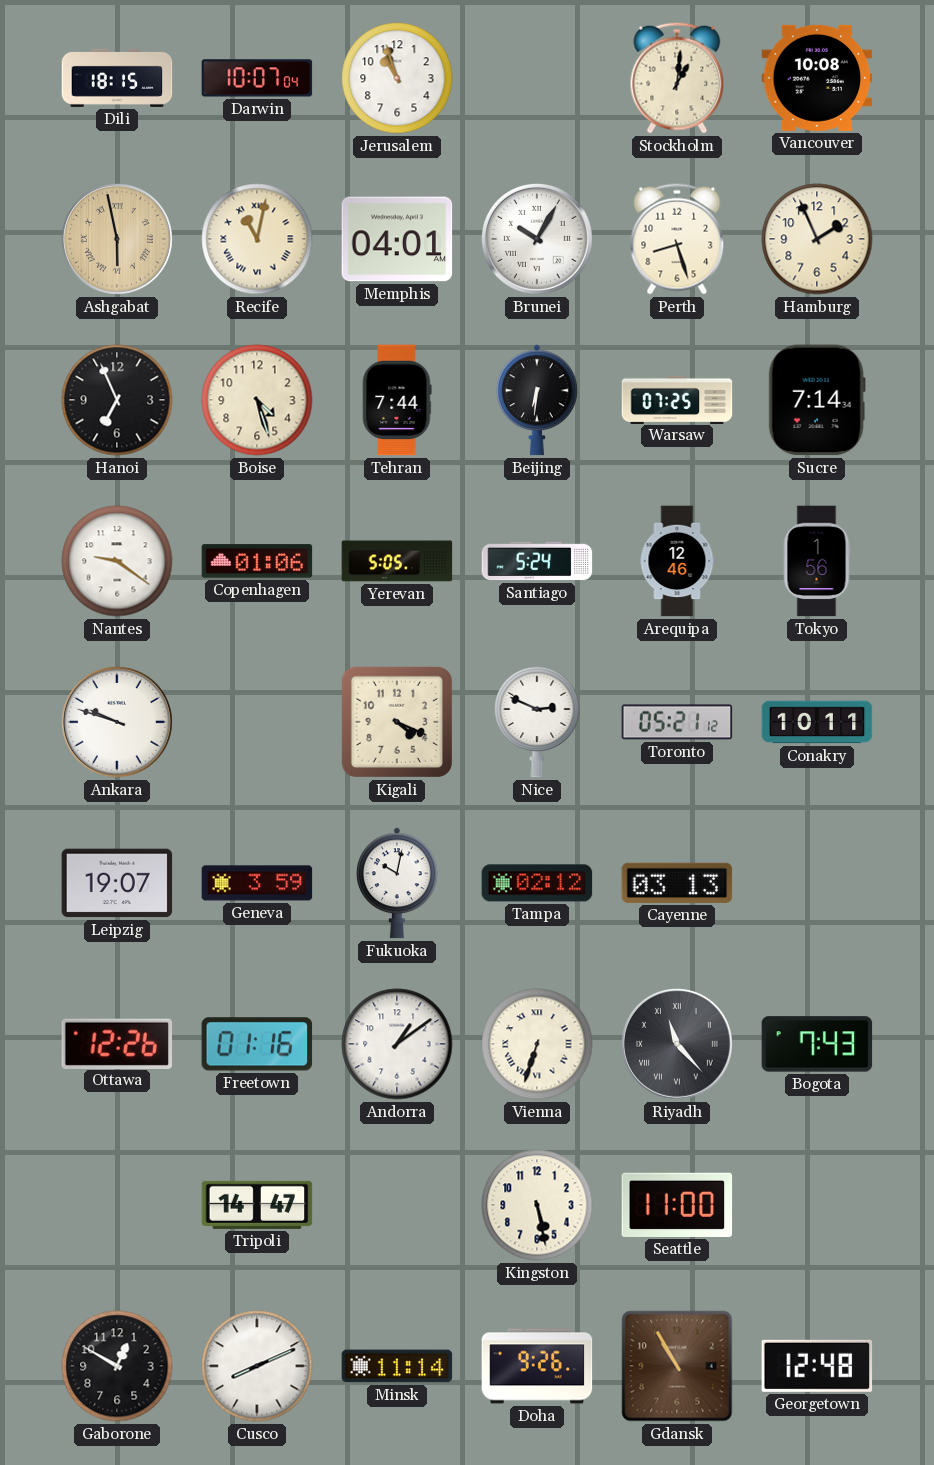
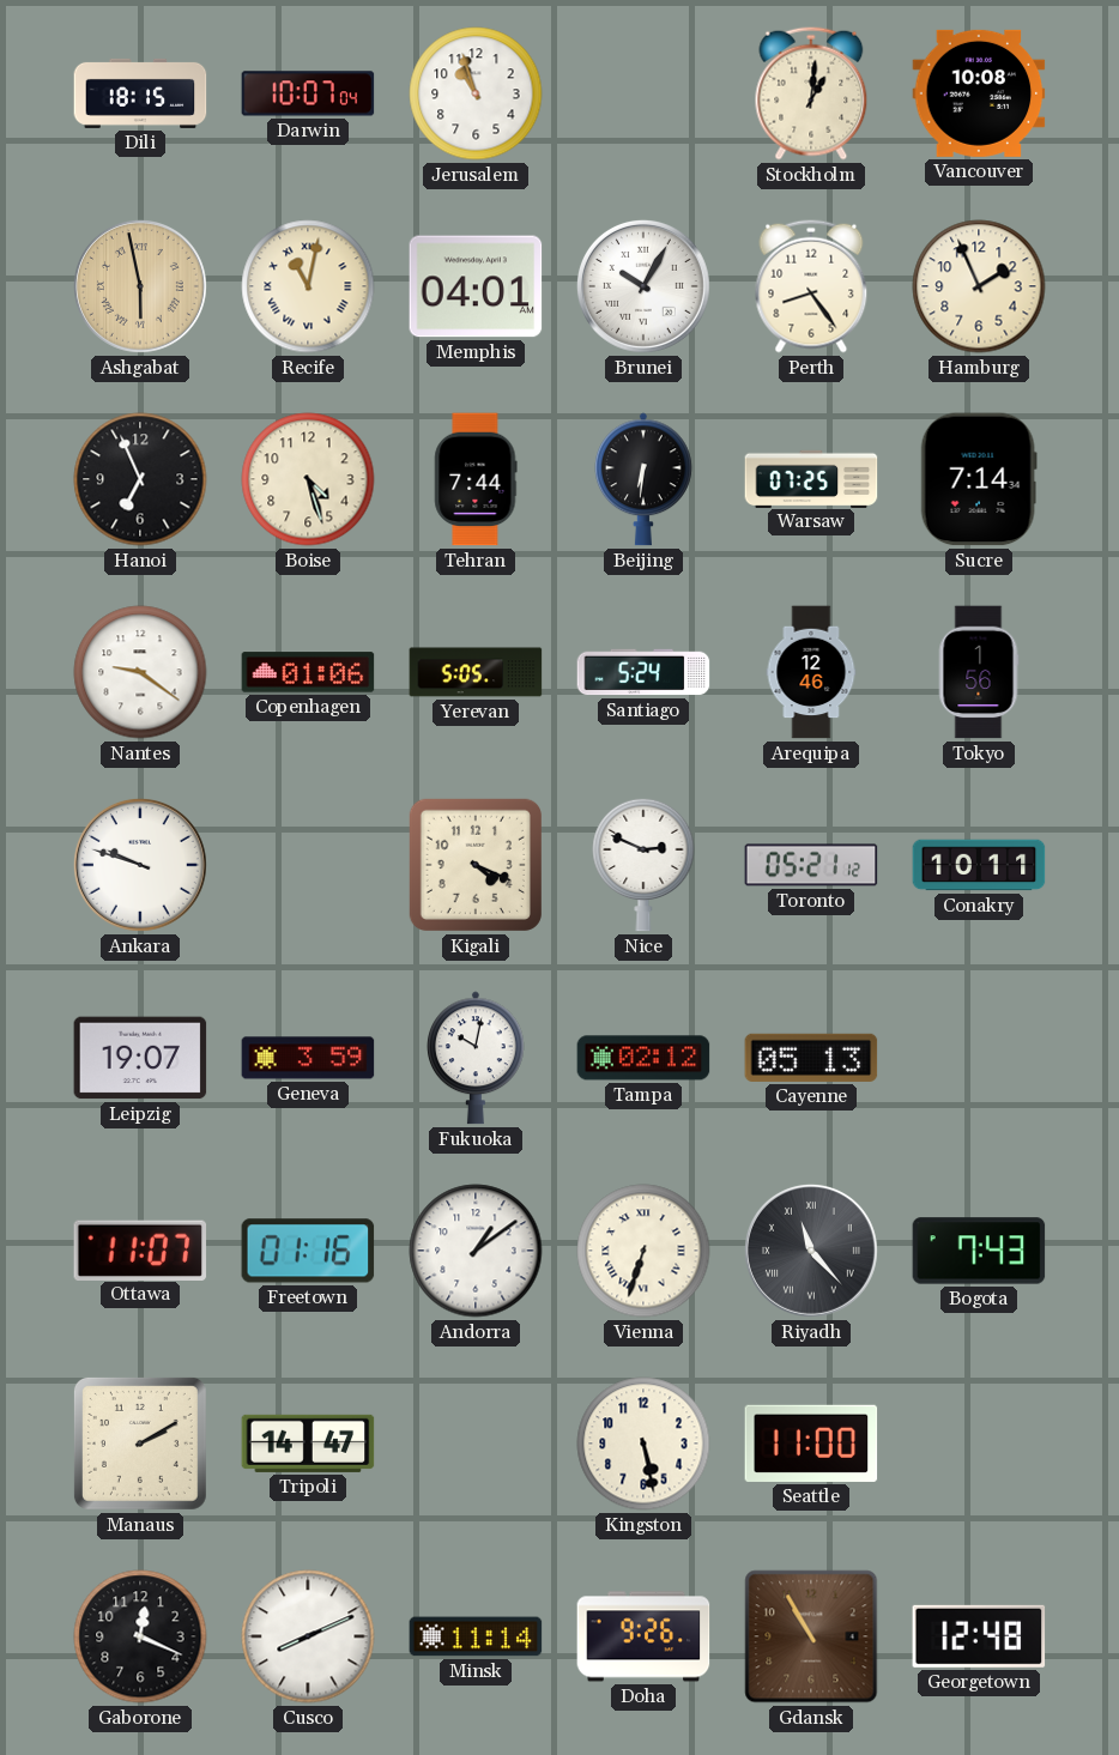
Perth: 8:27 -> 8:24 (811, 286)
Cayenne: 03:13 -> 05:13 (811, 1058)
Ottawa: 12:26 -> 11:07 (140, 1249)
Manaus: none -> 2:10 (140, 1444)
Gaborone: 12:50 -> 12:19 (140, 1636)
